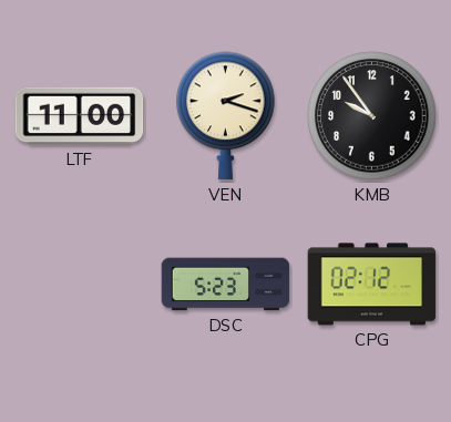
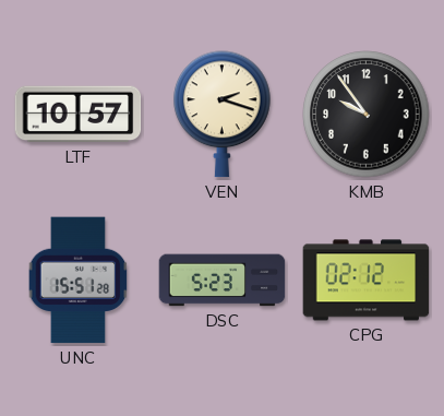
LTF: 11:00 -> 10:57 (79, 115)
UNC: none -> 15:51 (79, 281)
